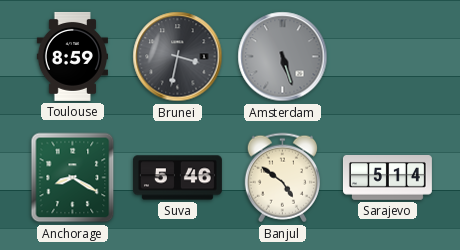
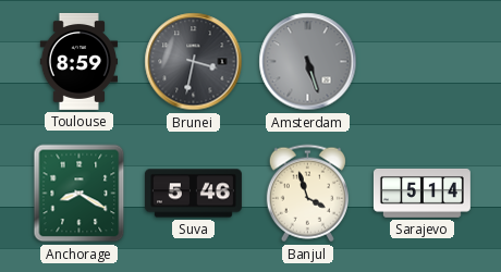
Banjul: 4:51 -> 3:57 (307, 194)
